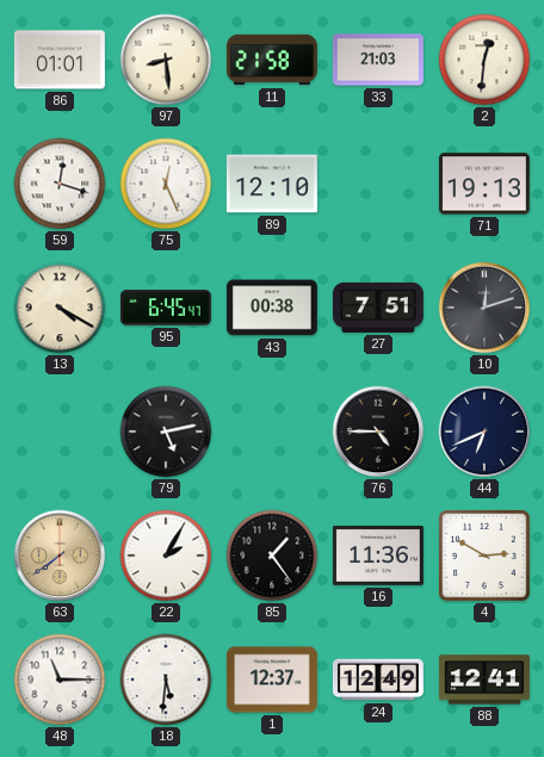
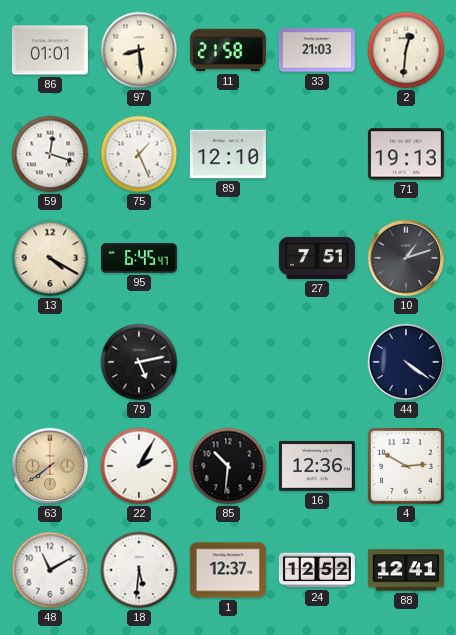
75: 12:26 -> 1:26 (139, 154)
43: 00:38 -> none (272, 308)
10: 12:12 -> 1:12 (406, 258)
76: 4:45 -> none (378, 432)
44: 6:41 -> 4:21 (406, 362)
85: 1:24 -> 10:31 (228, 466)
16: 11:36 -> 12:36 (317, 466)
48: 11:15 -> 11:10 (50, 570)
24: 12:49 -> 12:52 (317, 570)
